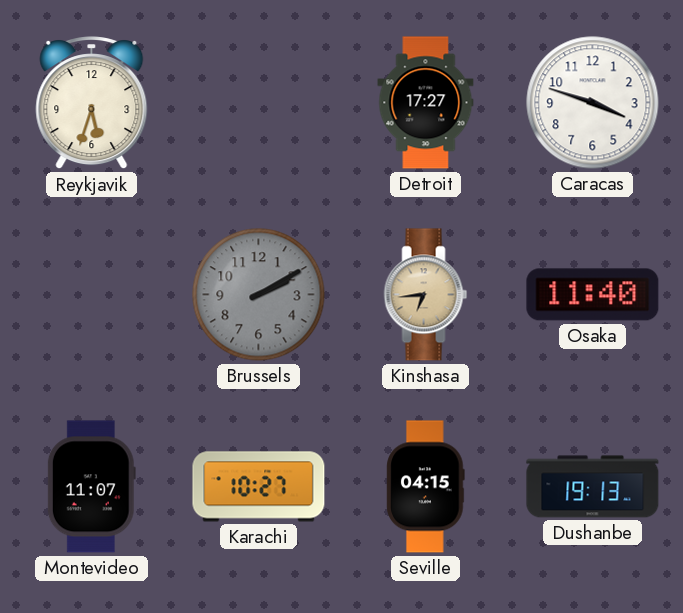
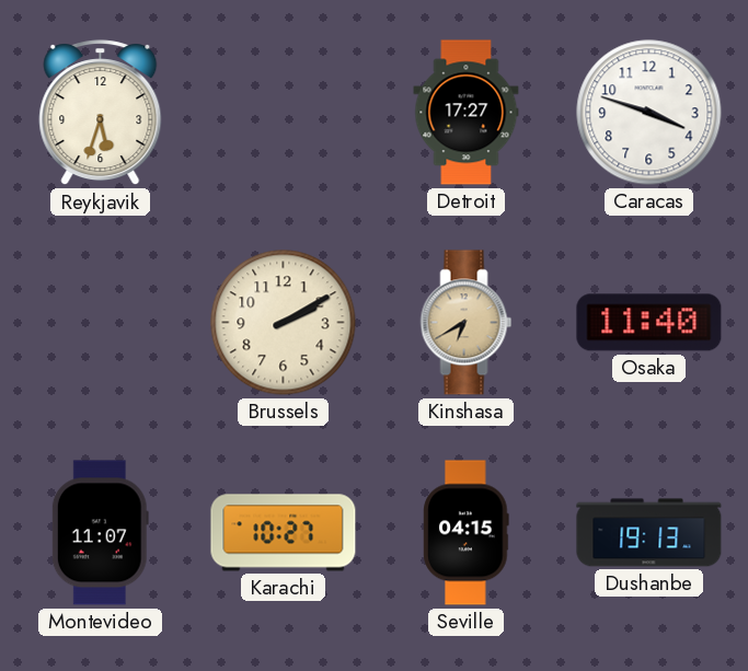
Brussels dial: grey -> cream (284, 323)
Kinshasa: 6:44 -> 6:40 (467, 323)
